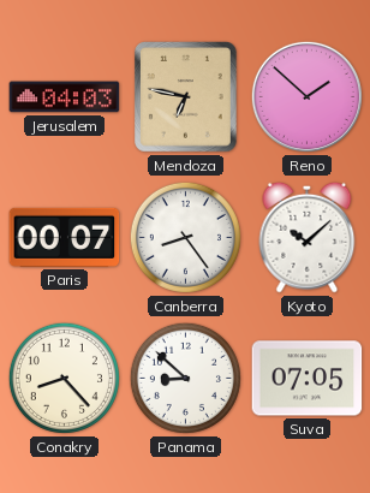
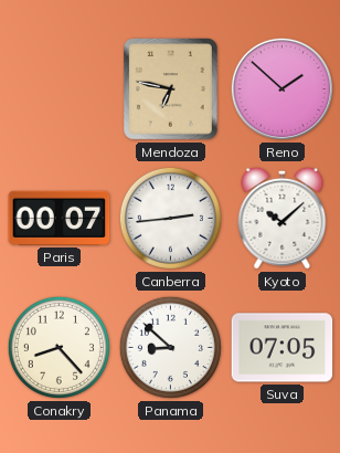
Jerusalem: 04:03 -> none (65, 97)
Canberra: 8:24 -> 2:44 (170, 218)
